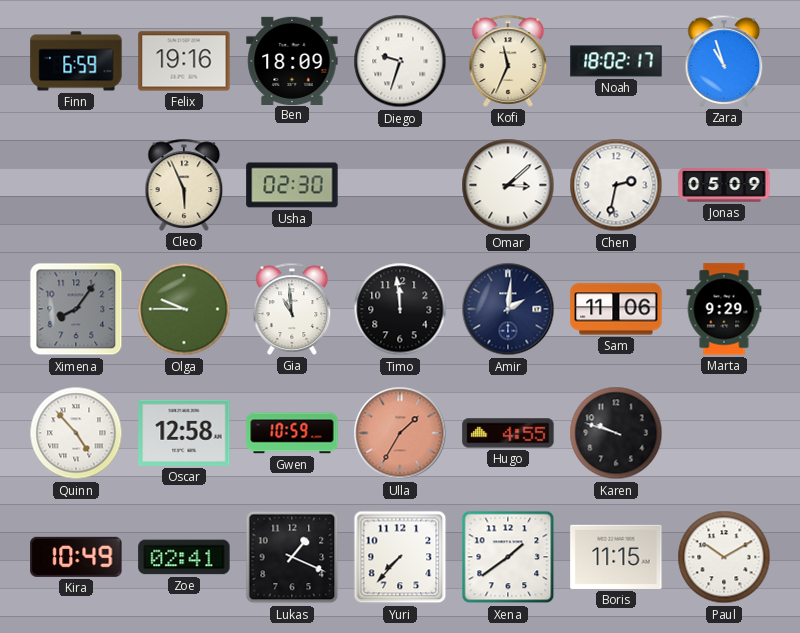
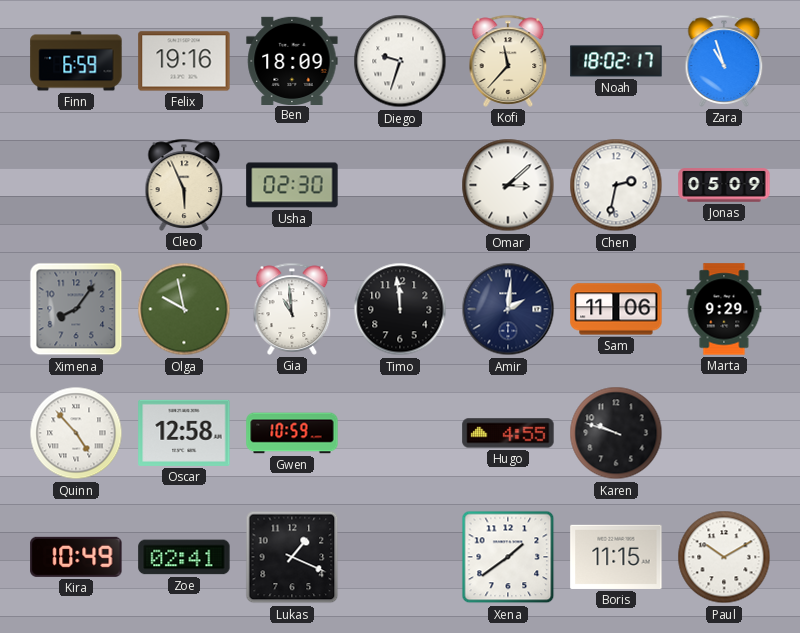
Kofi: 11:34 -> 11:37 (508, 61)
Olga: 9:45 -> 9:58 (184, 309)
Ulla: 1:35 -> none (400, 433)
Yuri: 7:37 -> none (400, 557)
